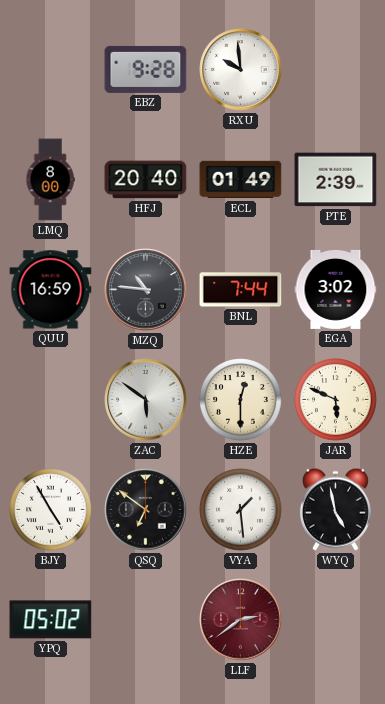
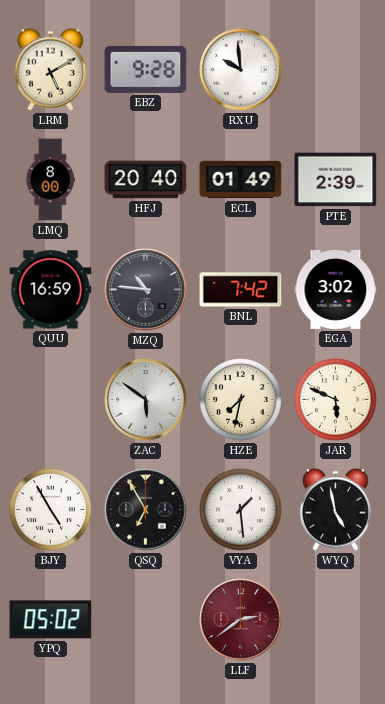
LRM: none -> 5:10 (50, 69)
BNL: 7:44 -> 7:42 (241, 290)
HZE: 12:30 -> 7:32 (241, 400)
QSQ: 6:51 -> 6:55 (146, 510)
